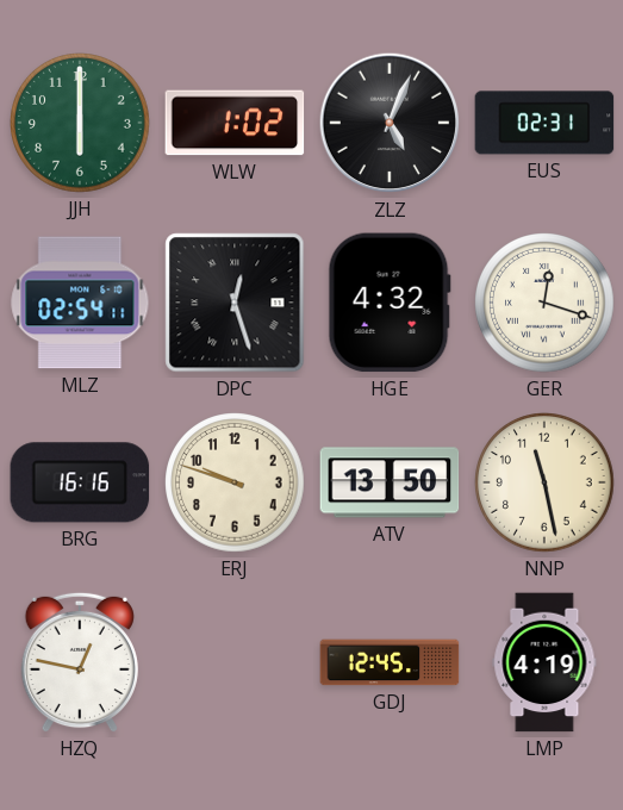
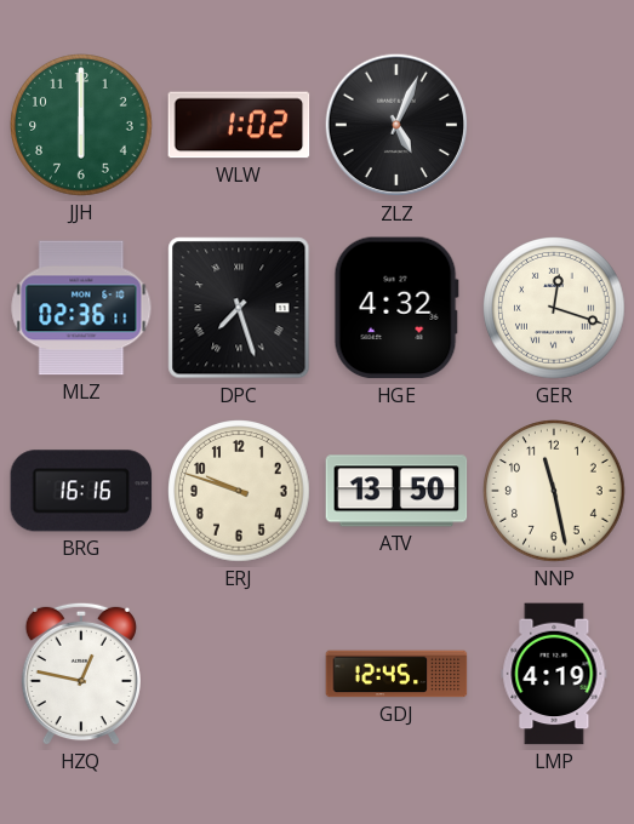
EUS: 02:31 -> none (544, 123)
MLZ: 02:54 -> 02:36 (81, 308)
DPC: 12:27 -> 7:27 (239, 308)
